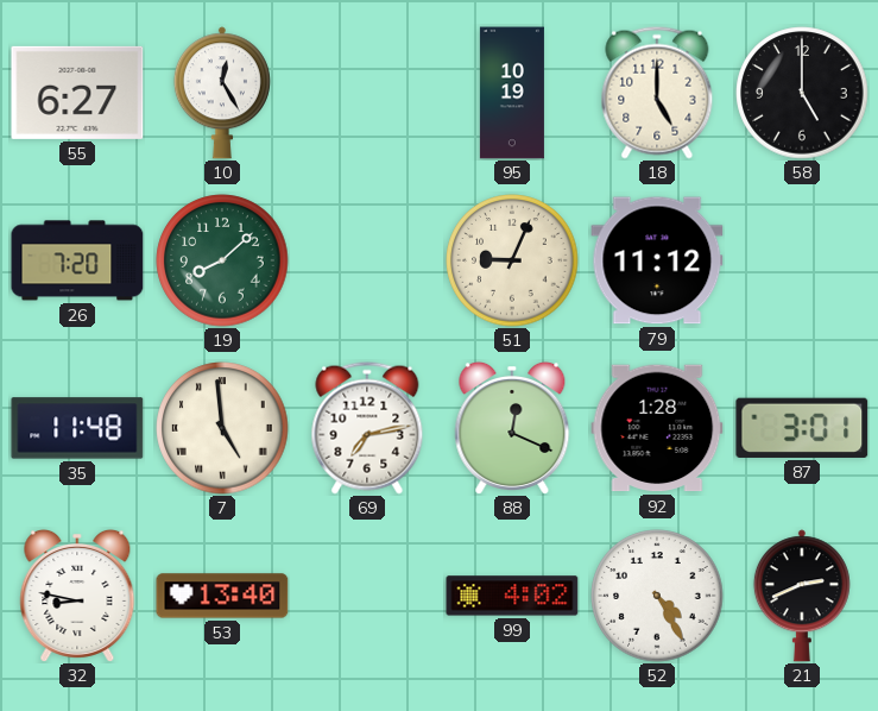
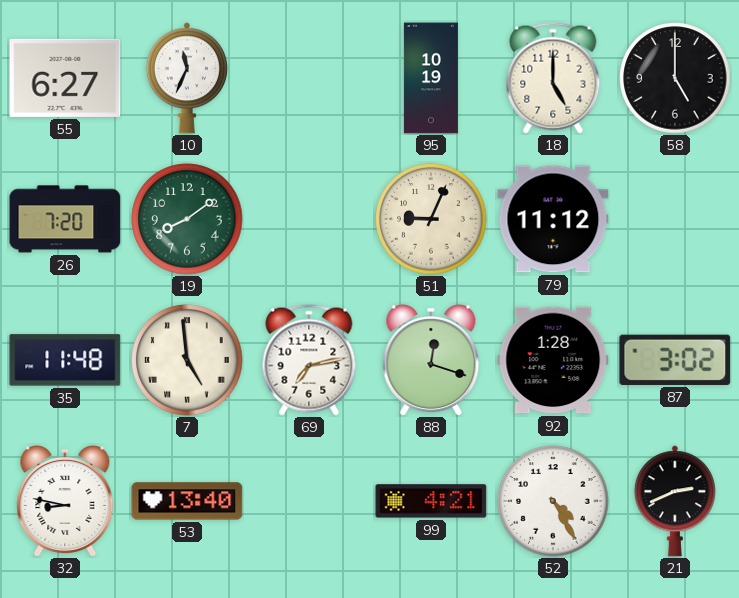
10: 12:25 -> 11:34 (187, 78)
19: 8:08 -> 8:09 (187, 219)
88: 12:19 -> 12:18 (431, 360)
87: 3:01 -> 3:02 (675, 360)
99: 4:02 -> 4:21 (431, 501)
